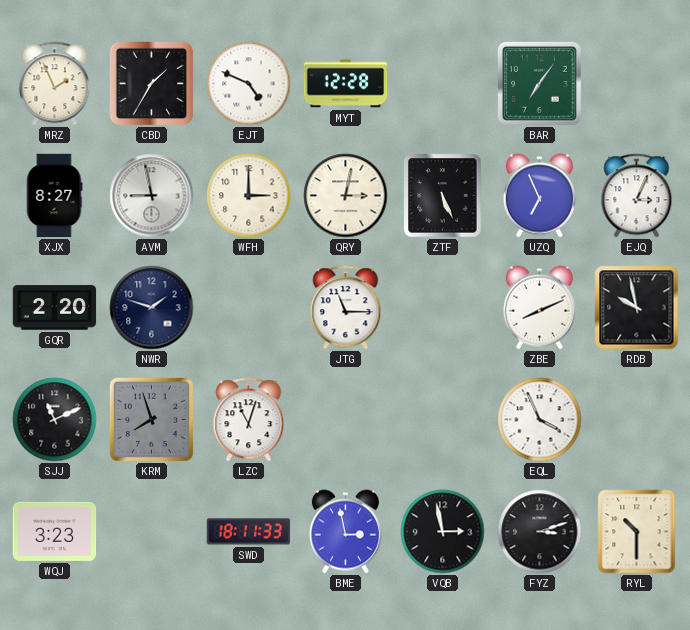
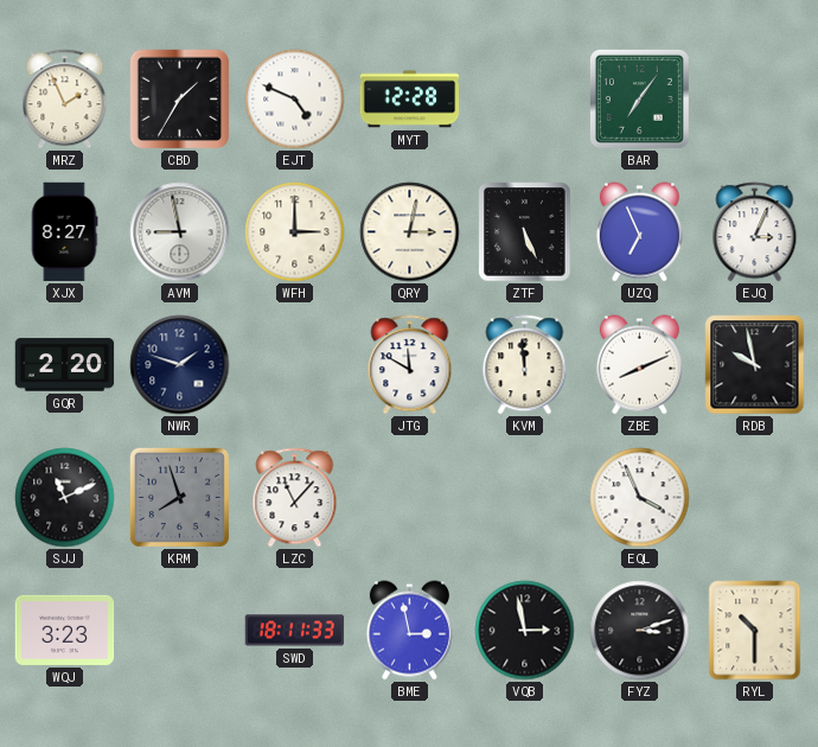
JTG: 11:15 -> 11:50 (410, 365)
KVM: none -> 11:59 (525, 365)
LZC: 11:03 -> 11:07 (295, 498)
